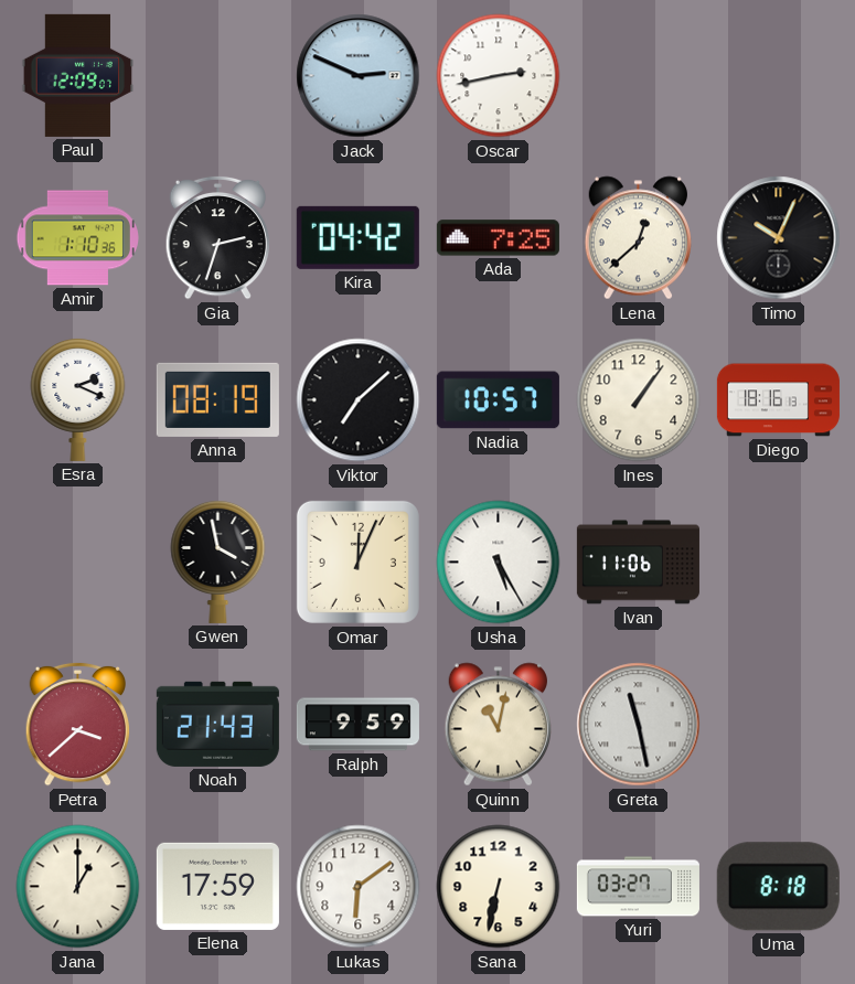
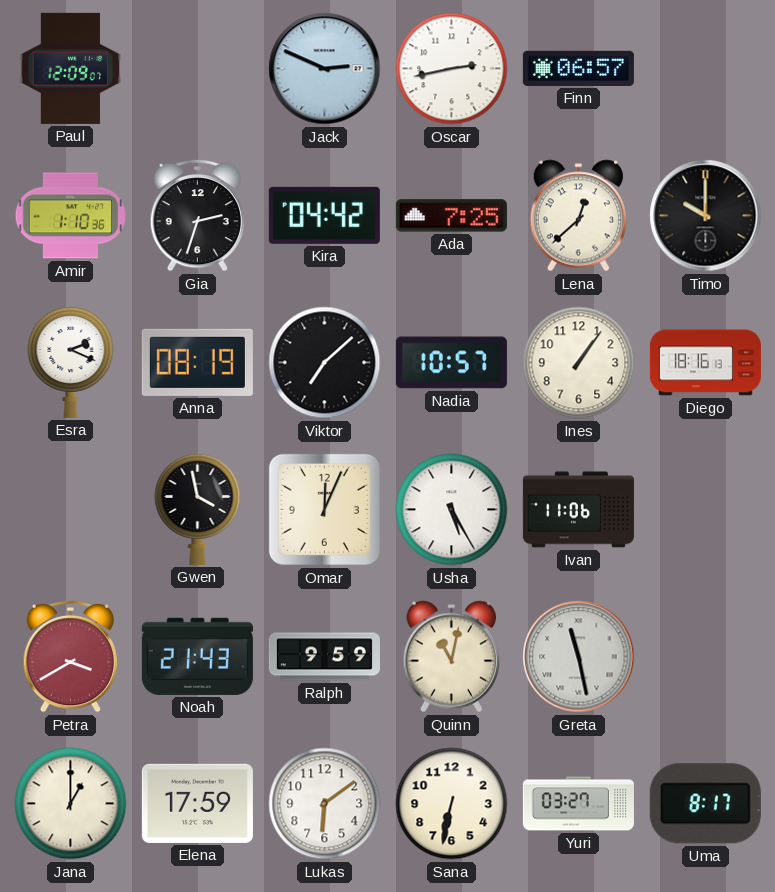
Finn: none -> 06:57 (578, 68)
Timo: 10:04 -> 10:00 (706, 216)
Petra: 3:38 -> 3:40 (71, 656)
Uma: 8:18 -> 8:17 (705, 804)
